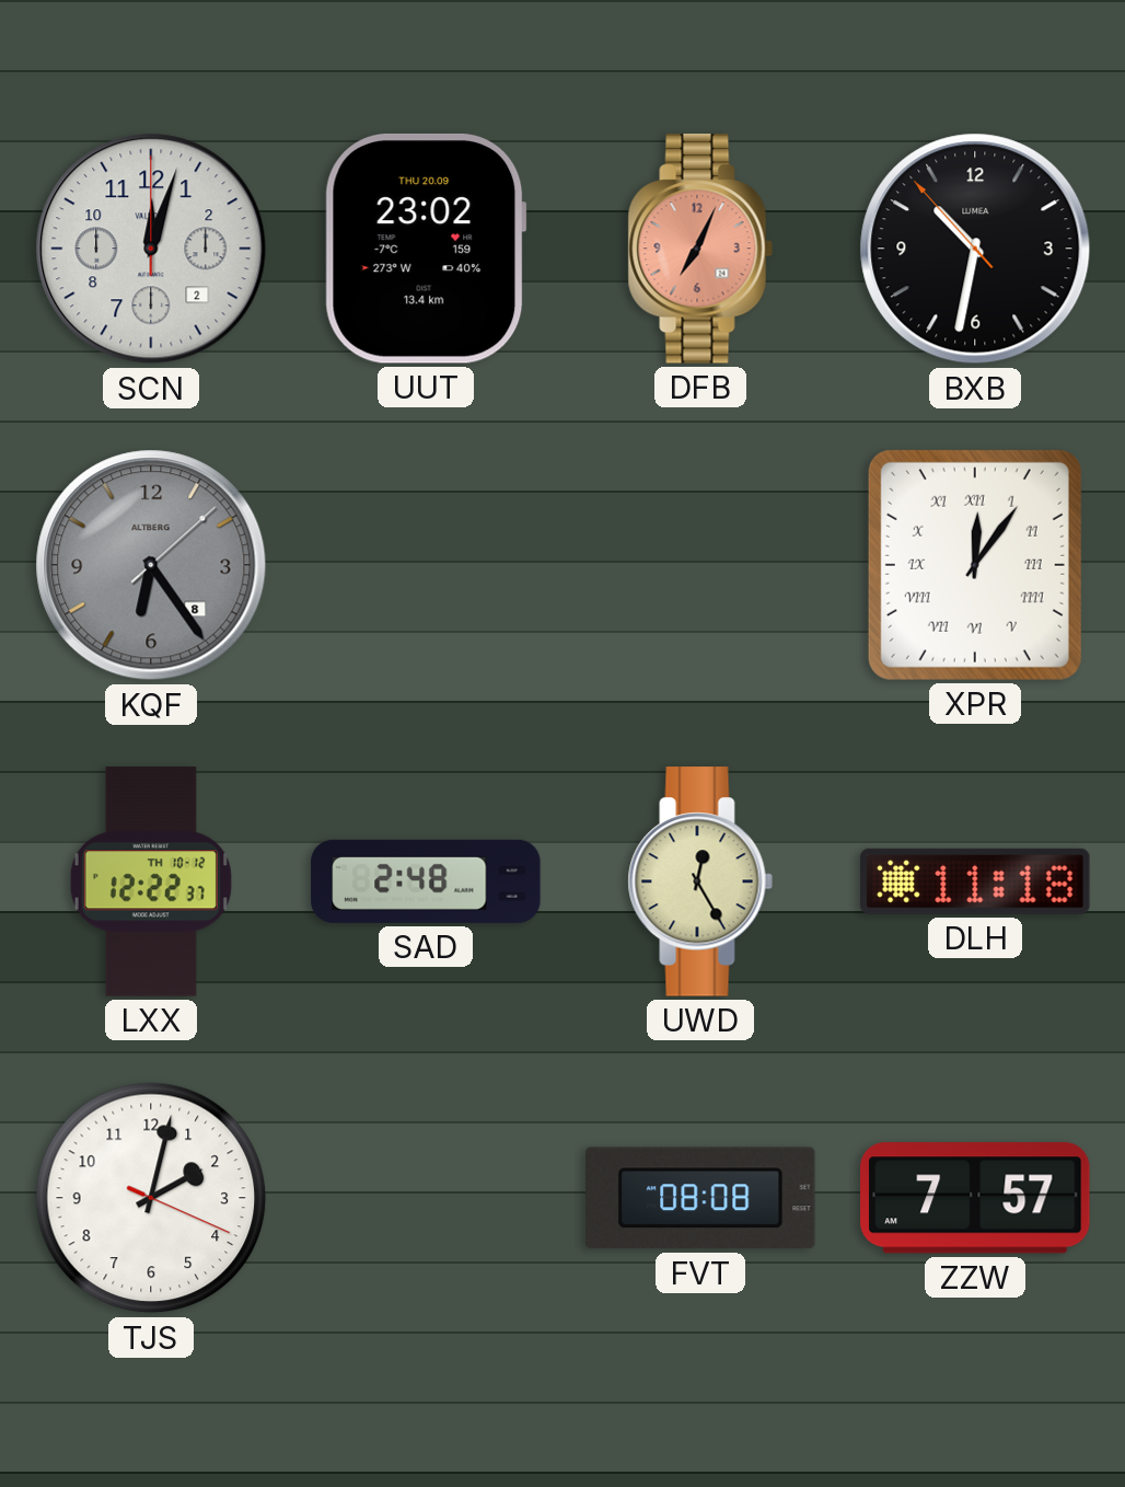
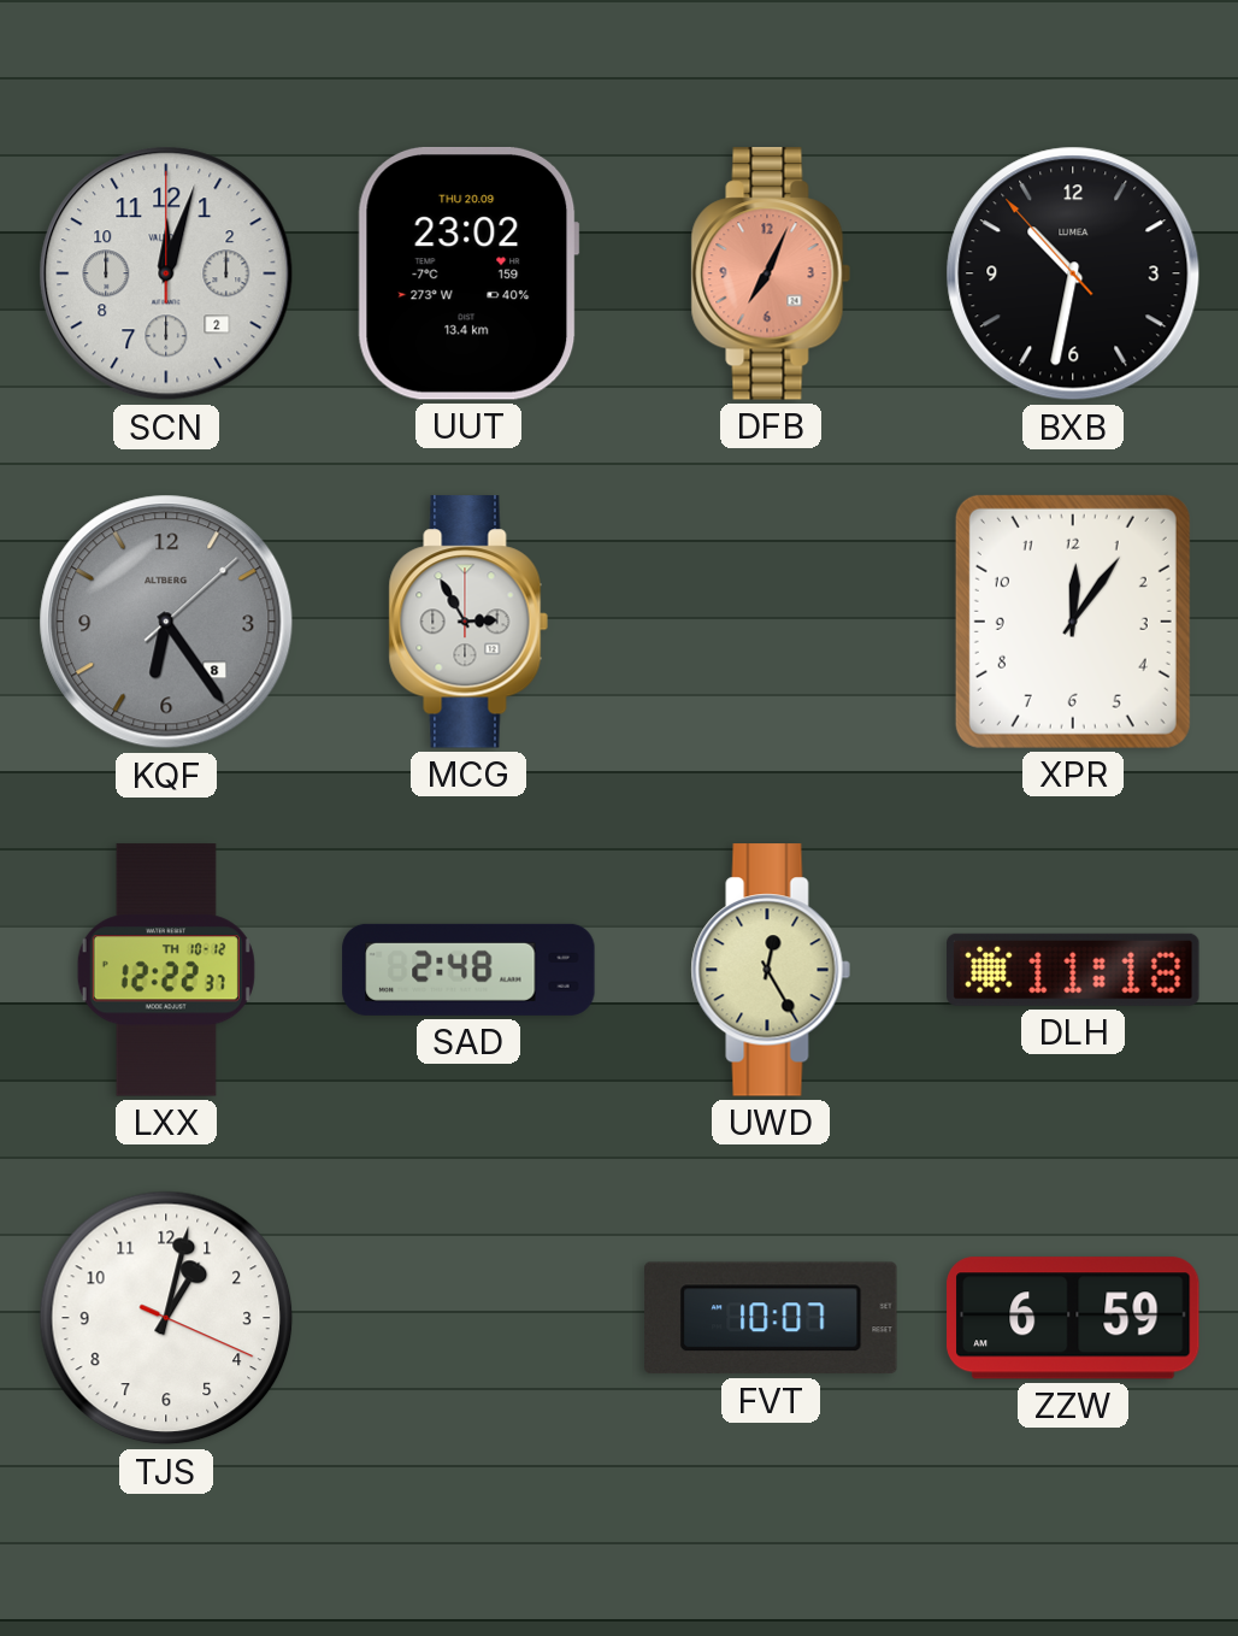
MCG: none -> 2:55 (468, 622)
XPR numerals: Roman -> Arabic (1073, 622)
TJS: 2:02 -> 1:02 (166, 1318)
FVT: 08:08 -> 10:07 (772, 1318)
ZZW: 7:57 -> 6:59 (1073, 1318)
